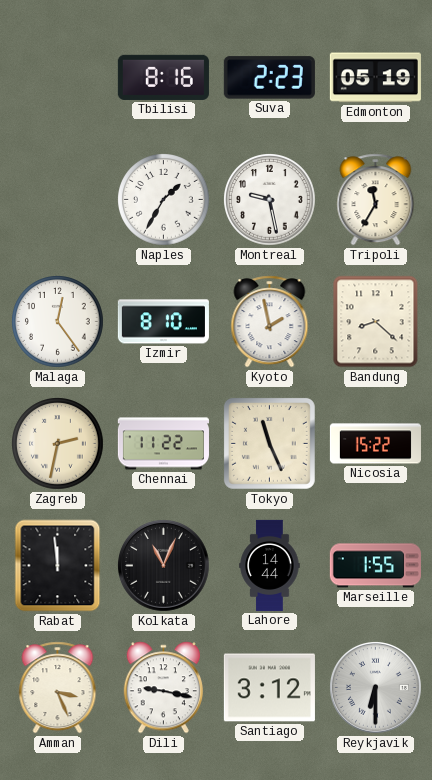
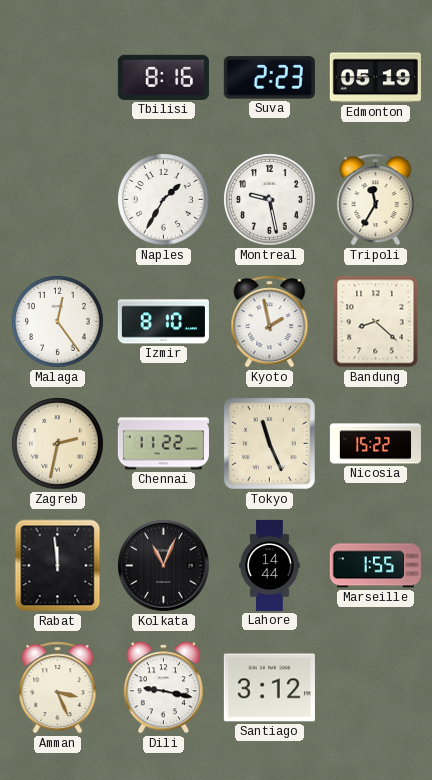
Reykjavik: 6:30 -> none (376, 688)
